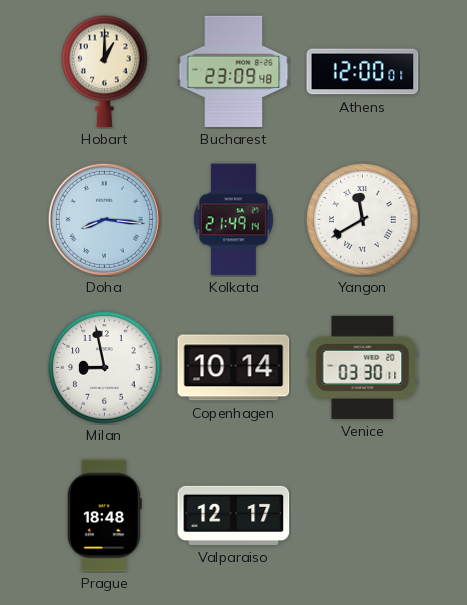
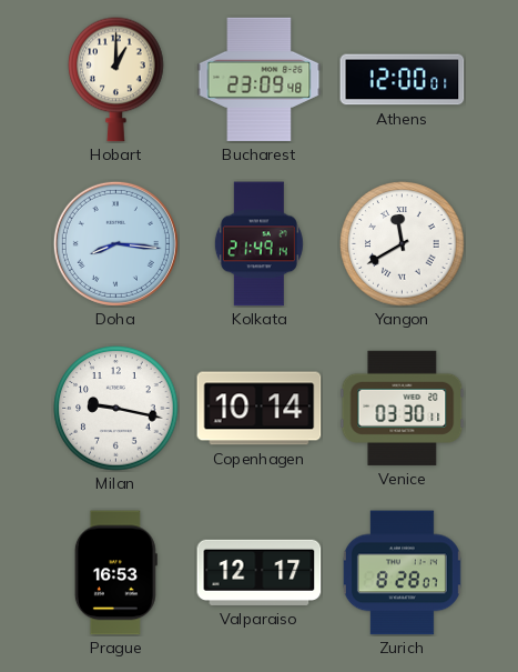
Milan: 8:58 -> 9:17 (116, 409)
Prague: 18:48 -> 16:53 (115, 573)
Zurich: none -> 8:28 (402, 573)
